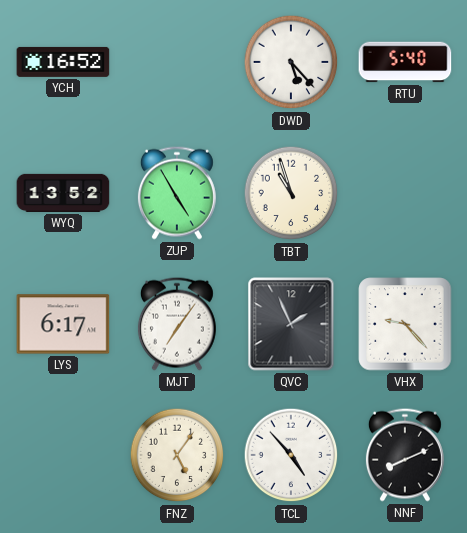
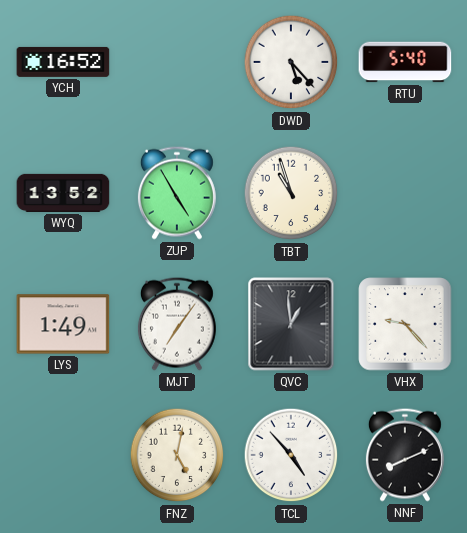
LYS: 6:17 -> 1:49 (63, 324)
QVC: 1:56 -> 12:59 (291, 324)
FNZ: 5:06 -> 5:02 (177, 455)
